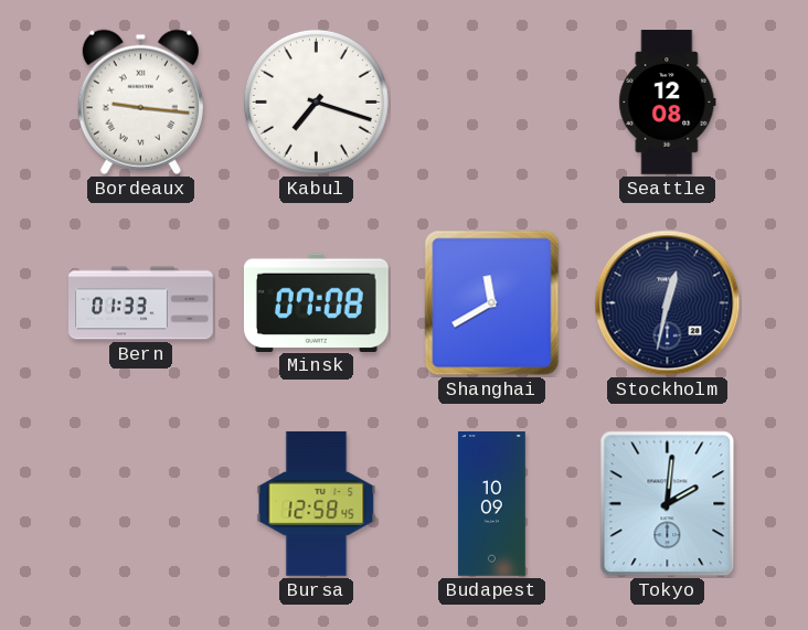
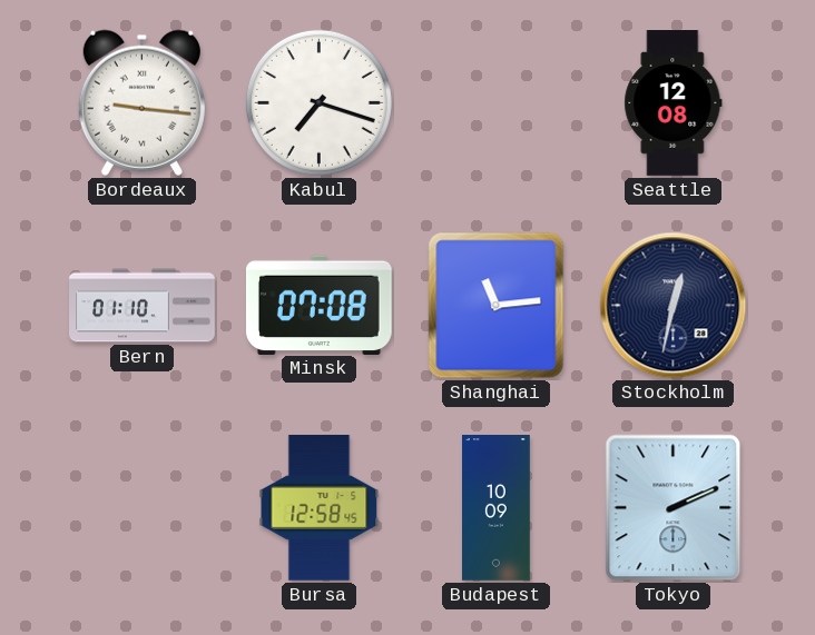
Bern: 01:33 -> 01:10 (143, 306)
Shanghai: 11:40 -> 11:14 (497, 306)
Tokyo: 2:01 -> 2:11 (674, 508)
